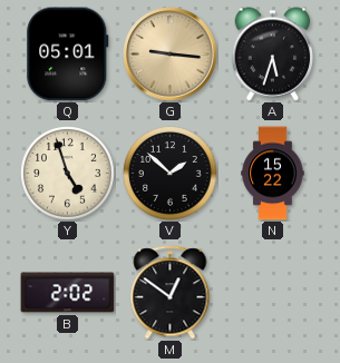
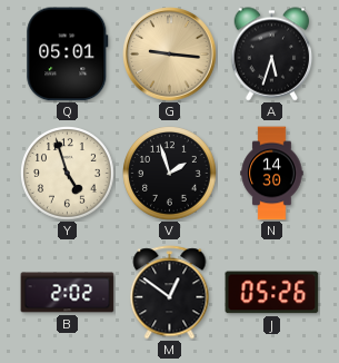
V: 1:52 -> 1:57 (170, 174)
N: 15:22 -> 14:30 (272, 174)
J: none -> 05:26 (272, 293)
